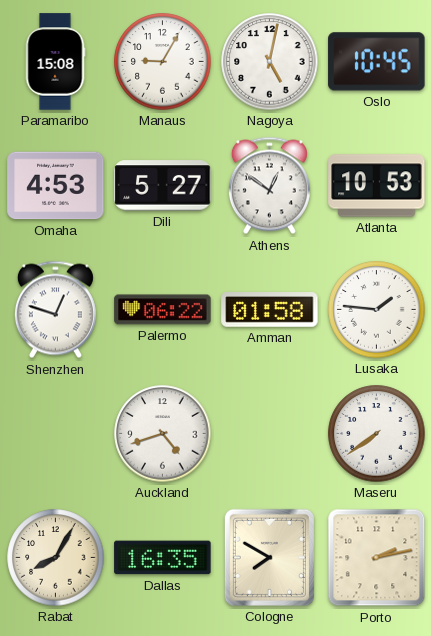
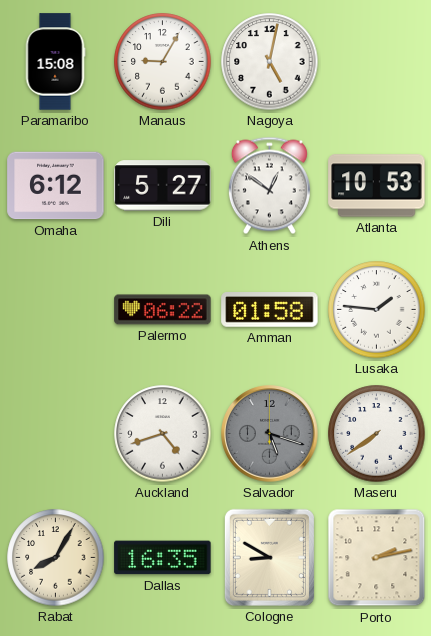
Oslo: 10:45 -> none (377, 62)
Omaha: 4:53 -> 6:12 (56, 186)
Shenzhen: 12:48 -> none (55, 310)
Salvador: none -> 5:18 (270, 434)
Cologne: 7:50 -> 8:50 (269, 557)
